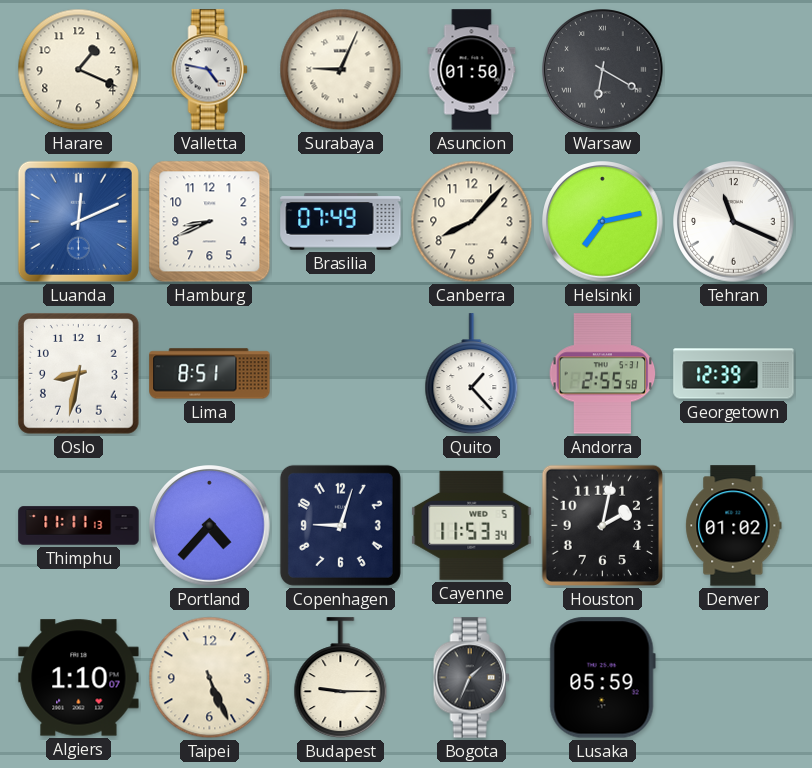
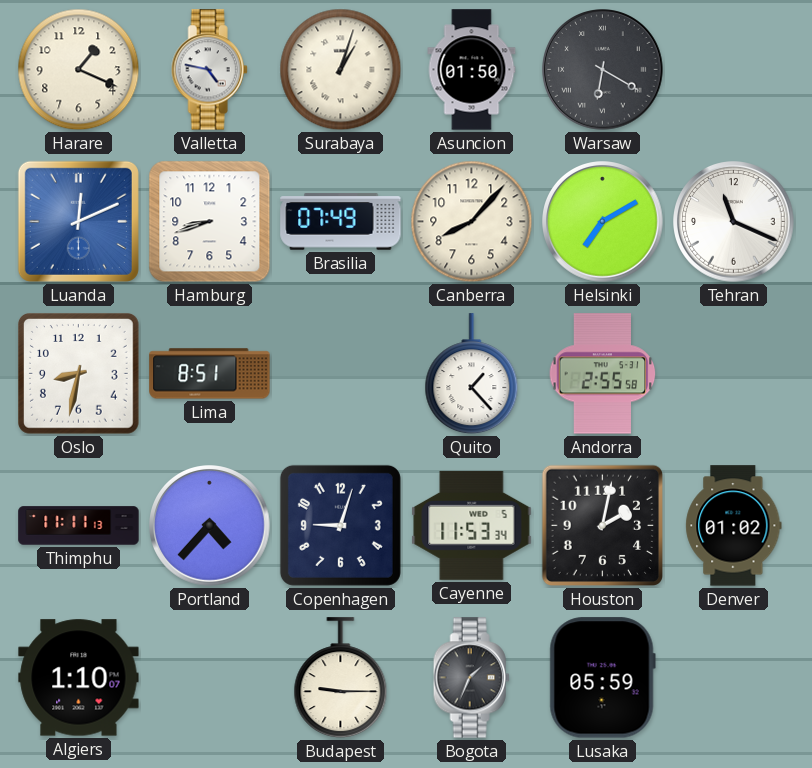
Surabaya: 9:04 -> 1:03 (341, 70)
Hamburg: 8:41 -> 8:42 (210, 222)
Helsinki: 7:13 -> 7:10 (603, 222)
Georgetown: 12:39 -> none (734, 374)
Taipei: 5:26 -> none (210, 678)
